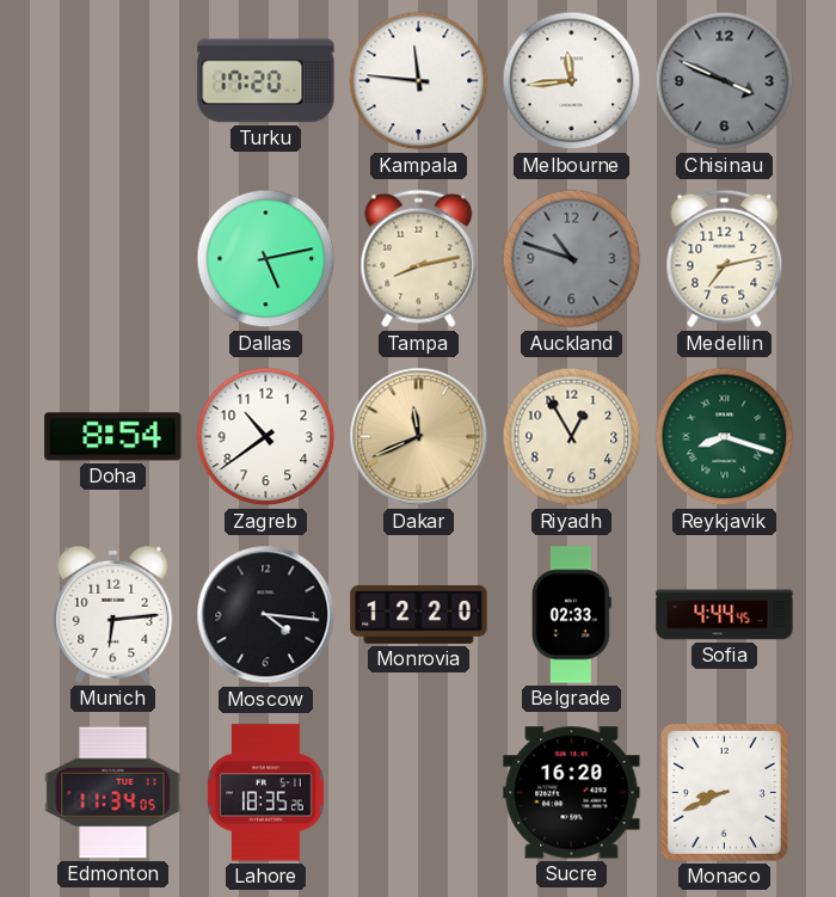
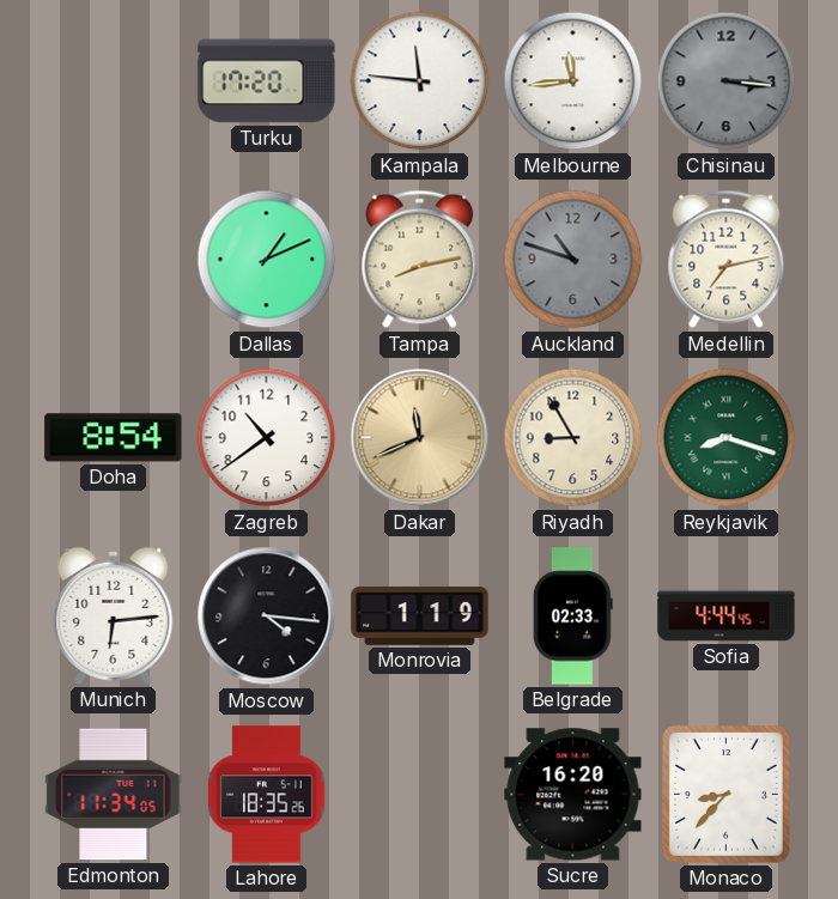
Chisinau: 3:49 -> 3:16 (727, 81)
Dallas: 5:13 -> 1:11 (267, 260)
Riyadh: 12:55 -> 8:55 (573, 438)
Monrovia: 12:20 -> 1:19 (420, 616)
Monaco: 8:41 -> 8:37 (725, 794)
